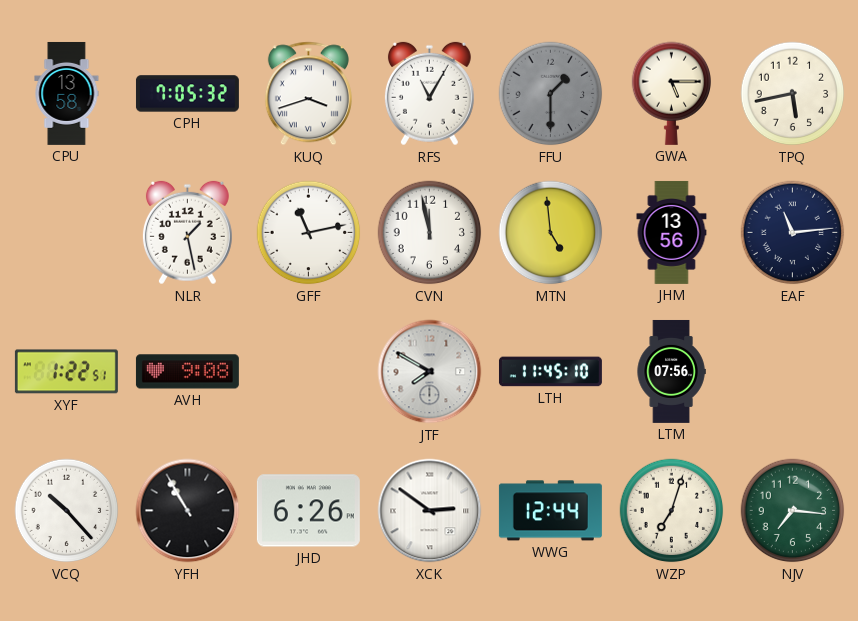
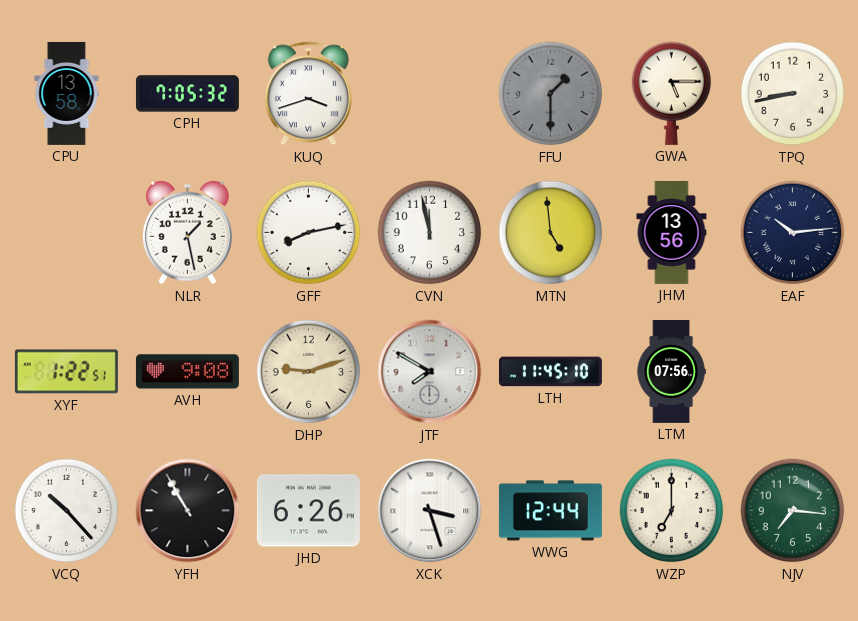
RFS: 11:05 -> none (429, 94)
TPQ: 5:43 -> 8:43 (793, 94)
GFF: 11:13 -> 8:13 (309, 233)
EAF: 11:14 -> 10:14 (793, 233)
DHP: none -> 9:12 (309, 372)
XCK: 2:51 -> 3:27 (430, 511)
WZP: 7:03 -> 7:00 (672, 511)
